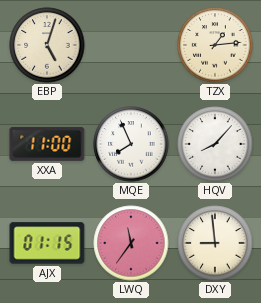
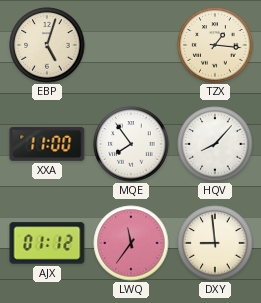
TZX: 1:14 -> 1:16 (215, 45)
MQE: 7:56 -> 7:54 (131, 144)
AJX: 01:15 -> 01:12 (47, 243)
